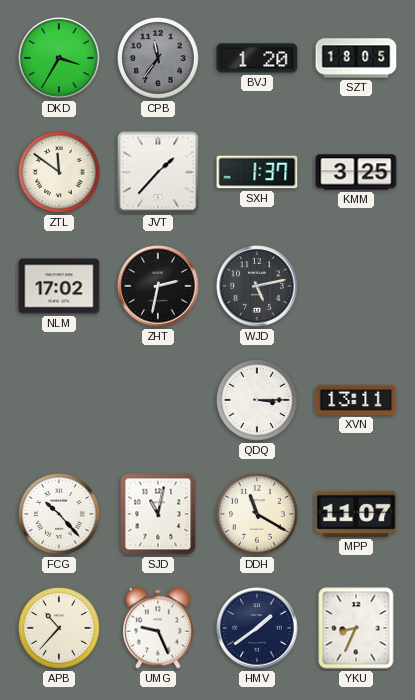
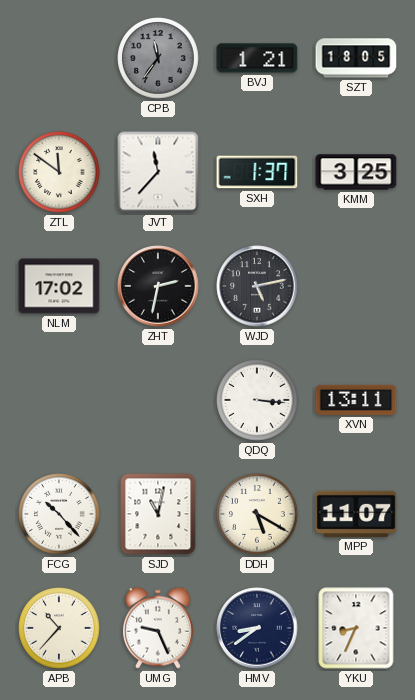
DKD: 3:35 -> none (59, 58)
BVJ: 1:20 -> 1:21 (257, 58)
JVT: 1:37 -> 11:37 (158, 172)
QDQ: 3:15 -> 3:16 (257, 400)
DDH: 11:20 -> 5:20 (257, 514)
HMV: 1:39 -> 8:39 (257, 628)
